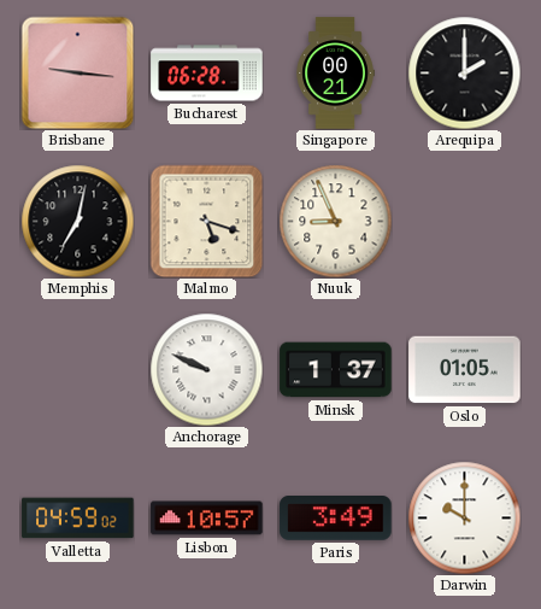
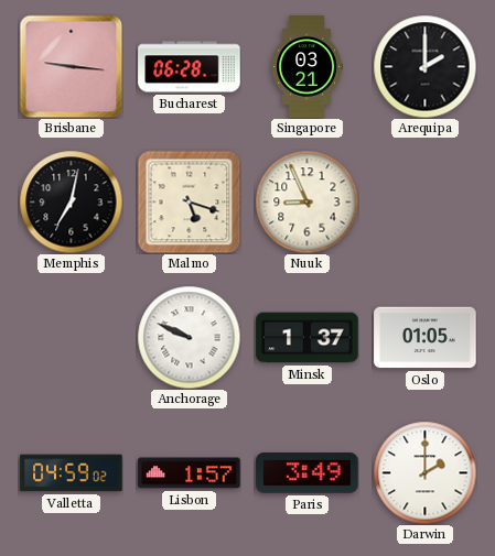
Singapore: 00:21 -> 03:21 (306, 67)
Lisbon: 10:57 -> 1:57 (190, 473)
Darwin: 10:00 -> 2:00 (424, 472)
